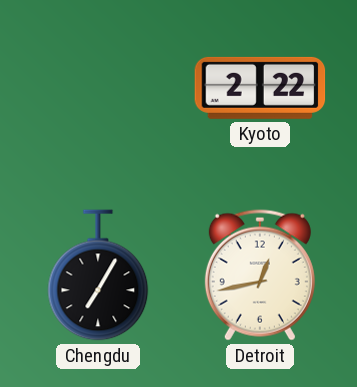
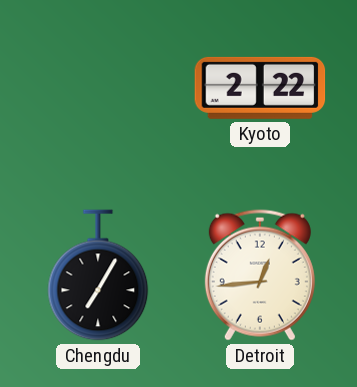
Detroit: 12:43 -> 12:44 (260, 275)
